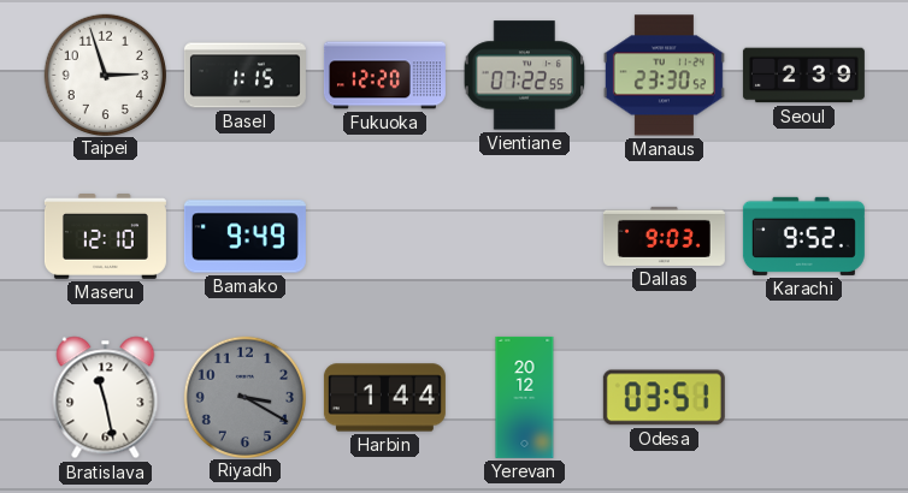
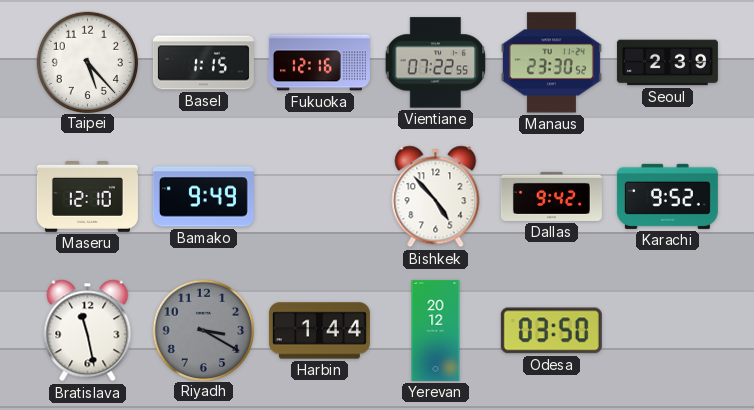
Taipei: 2:57 -> 5:23 (87, 62)
Fukuoka: 12:20 -> 12:16 (319, 63)
Bishkek: none -> 4:53 (436, 197)
Dallas: 9:03 -> 9:42 (551, 196)
Odesa: 03:51 -> 03:50 (551, 331)
